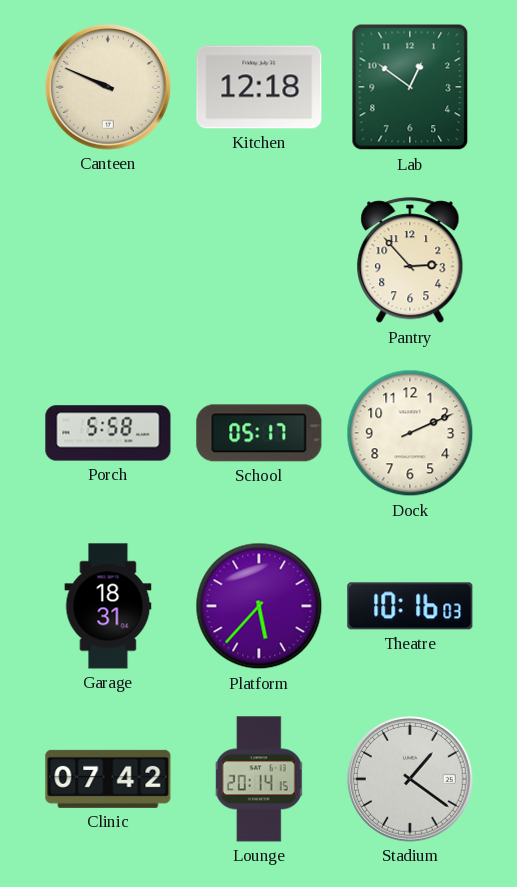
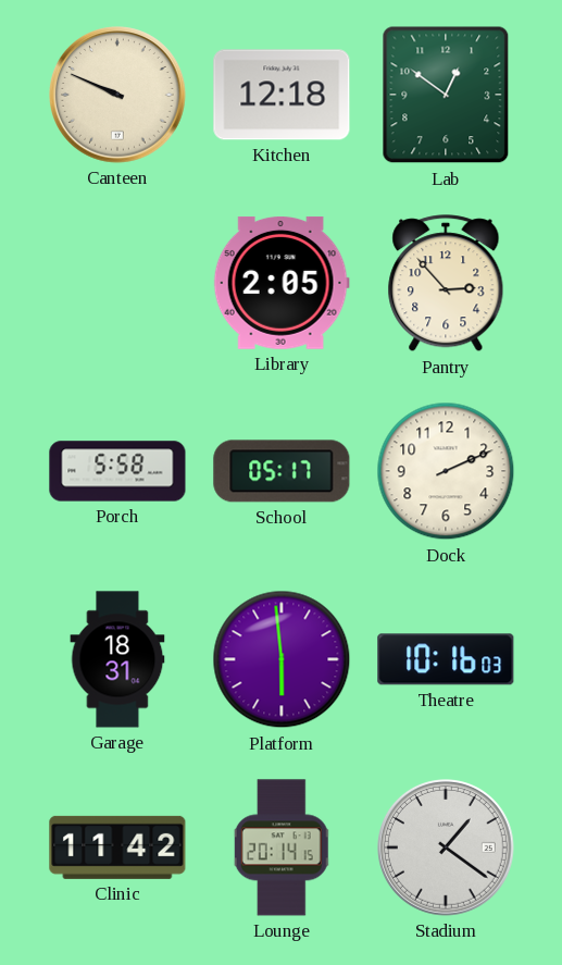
Library: none -> 2:05 (282, 283)
Platform: 5:37 -> 5:59 (282, 659)
Clinic: 07:42 -> 11:42 (117, 848)
